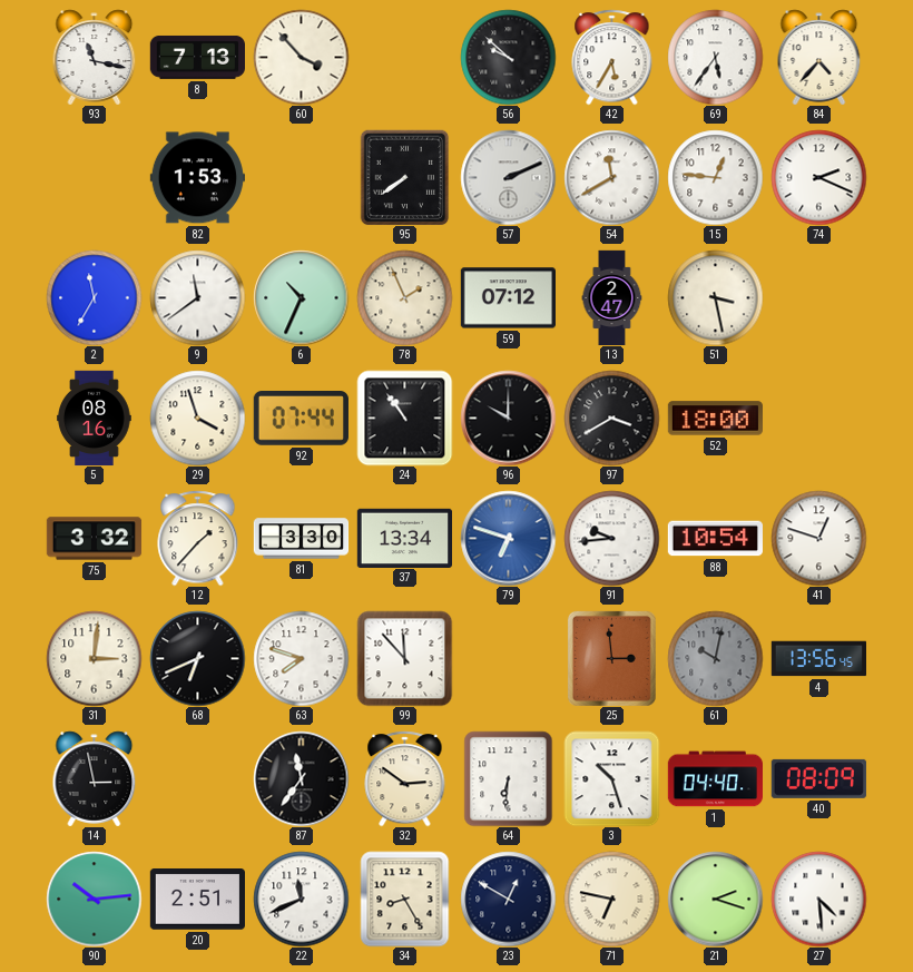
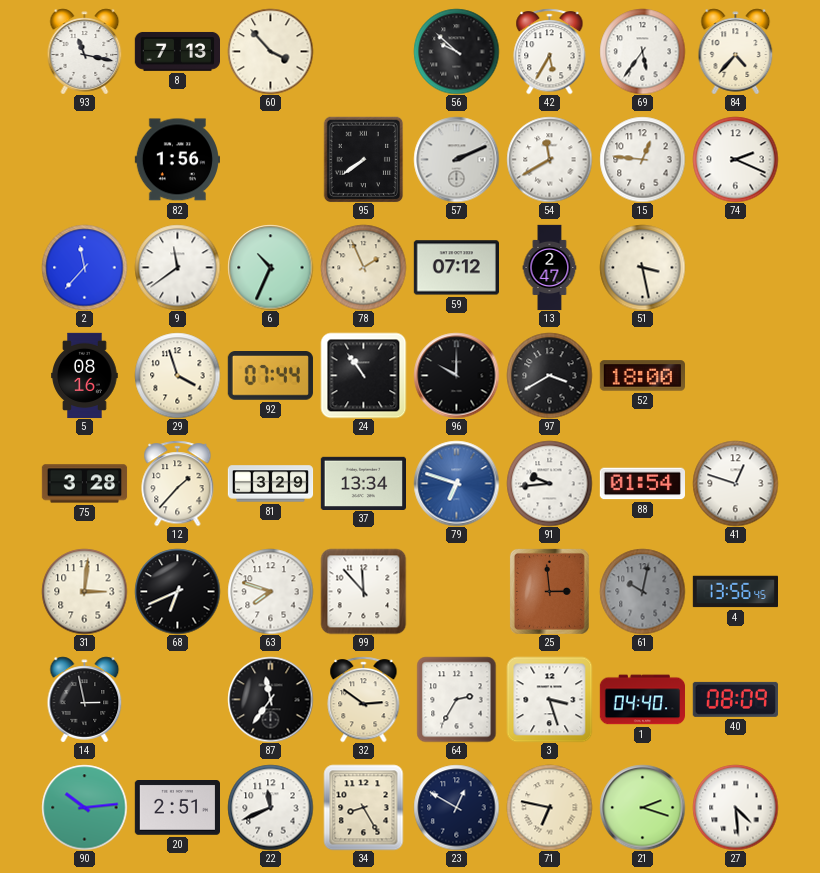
82: 1:53 -> 1:56 (177, 160)
2: 11:35 -> 11:37 (84, 267)
75: 3:32 -> 3:28 (84, 484)
81: 3:30 -> 3:29 (270, 484)
88: 10:54 -> 01:54 (642, 484)
64: 6:31 -> 2:35 (457, 699)
3: 10:27 -> 3:27 (549, 699)
